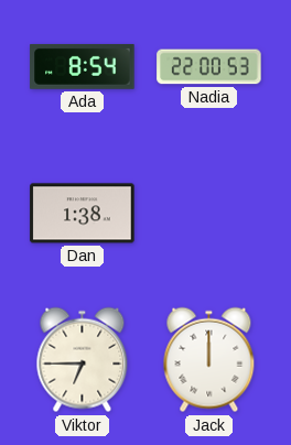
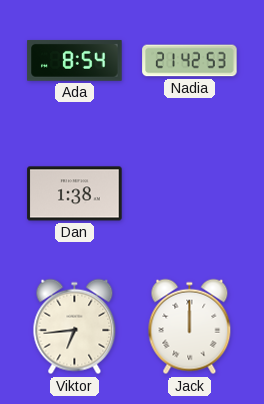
Nadia: 22:00 -> 21:42 (190, 61)
Viktor: 6:45 -> 6:44 (75, 327)
